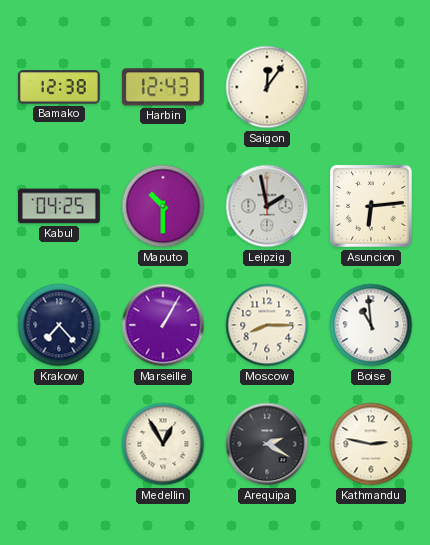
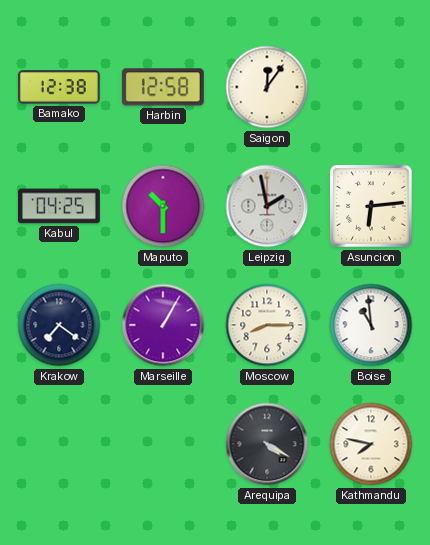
Harbin: 12:43 -> 12:58 (163, 87)
Krakow: 7:23 -> 7:21 (59, 325)
Medellin: 12:55 -> none (163, 444)
Arequipa: 2:20 -> 4:20 (267, 444)
Kathmandu: 2:47 -> 7:47 (371, 444)
